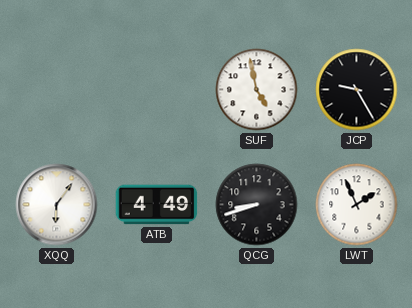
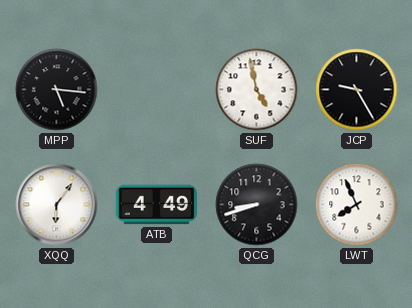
MPP: none -> 5:16 (57, 90)
LWT: 1:56 -> 7:56 (357, 205)
